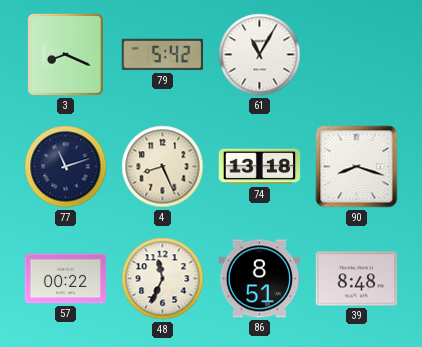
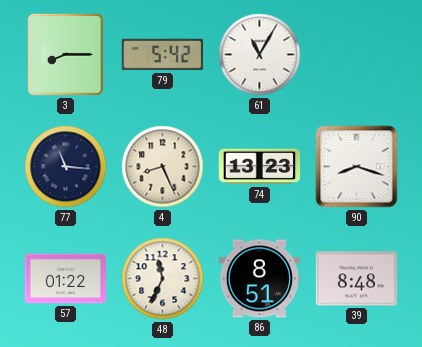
3: 8:19 -> 8:15 (65, 54)
77: 11:12 -> 11:16 (66, 167)
74: 13:18 -> 13:23 (260, 167)
57: 00:22 -> 01:22 (66, 279)
